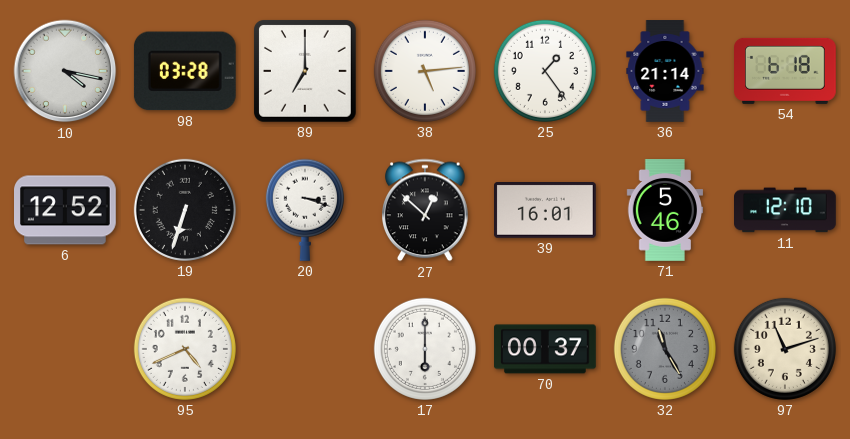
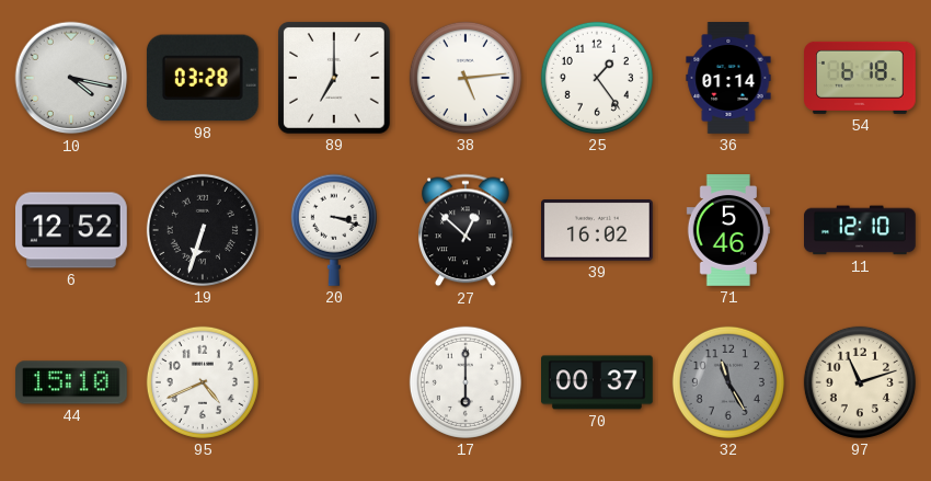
36: 21:14 -> 01:14 (728, 78)
39: 16:01 -> 16:02 (598, 231)
44: none -> 15:10 (72, 382)
